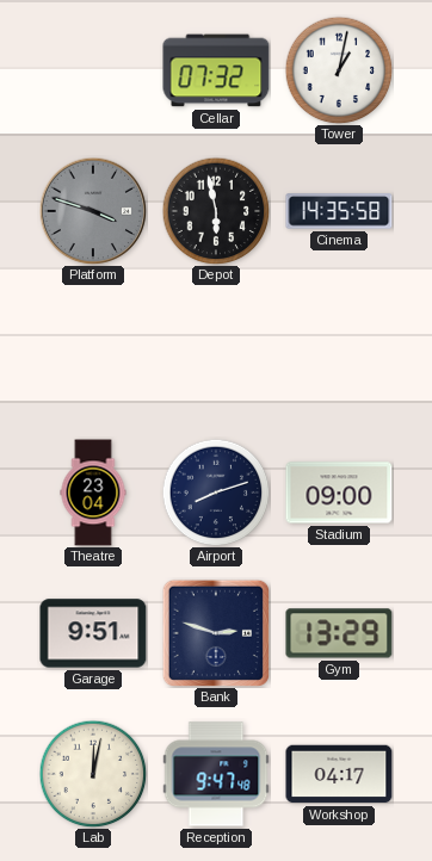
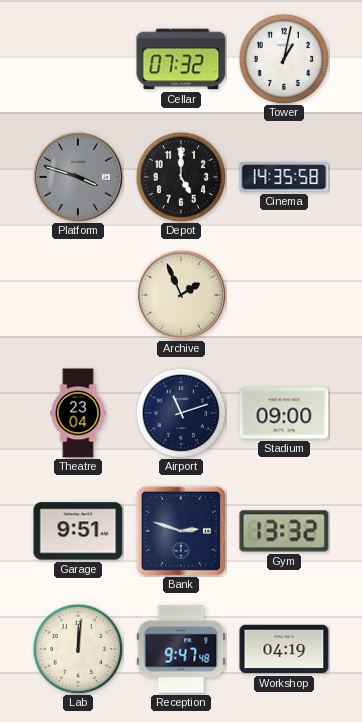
Depot: 5:58 -> 5:00 (181, 177)
Archive: none -> 1:56 (181, 295)
Airport: 8:12 -> 11:12 (181, 413)
Gym: 13:29 -> 13:32 (284, 531)
Lab: 12:02 -> 12:01 (78, 649)
Workshop: 04:17 -> 04:19 (284, 649)
